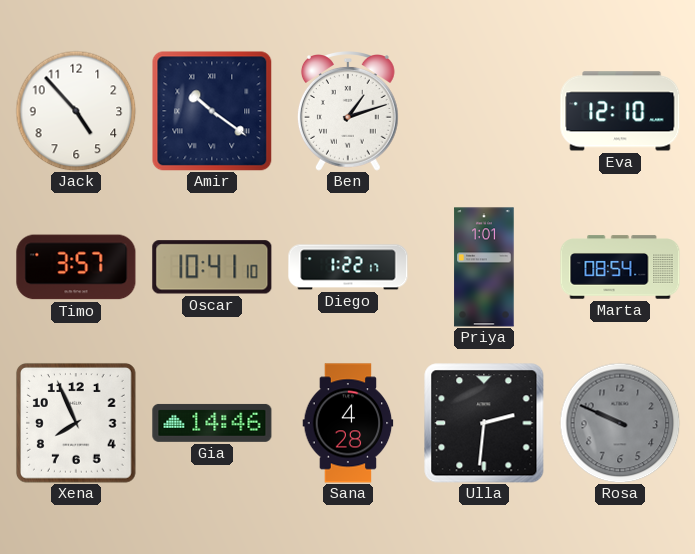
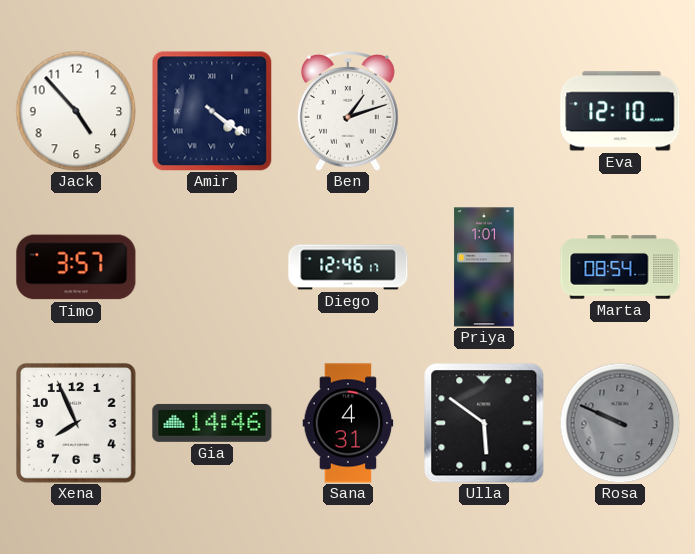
Amir: 10:21 -> 4:21 (212, 111)
Oscar: 10:41 -> none (212, 267)
Diego: 1:22 -> 12:46 (348, 267)
Sana: 4:28 -> 4:31 (348, 423)
Ulla: 2:31 -> 5:51 (484, 423)
